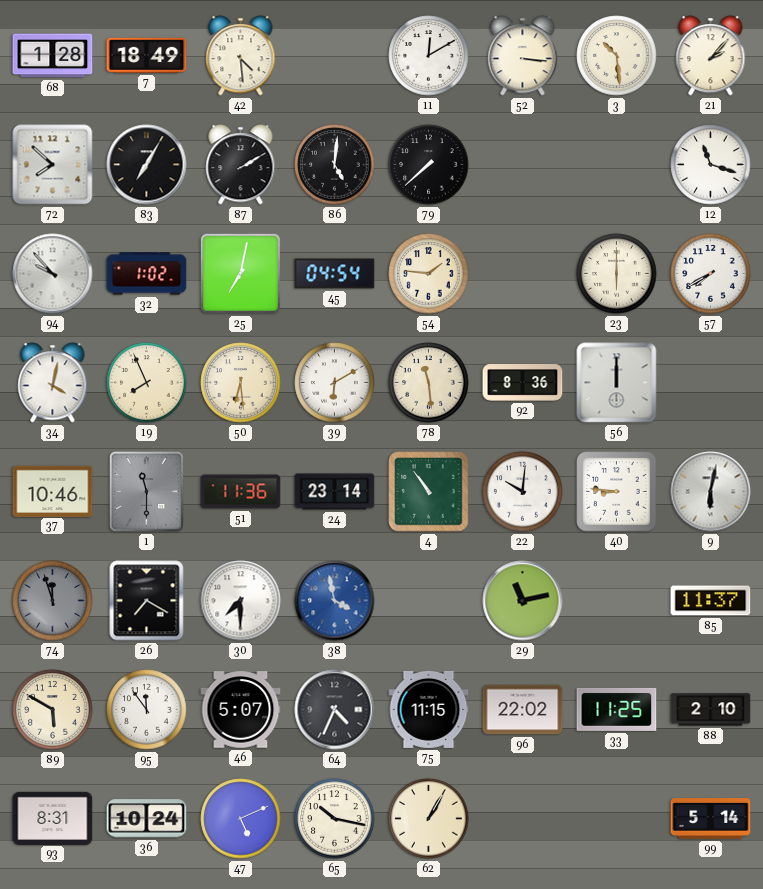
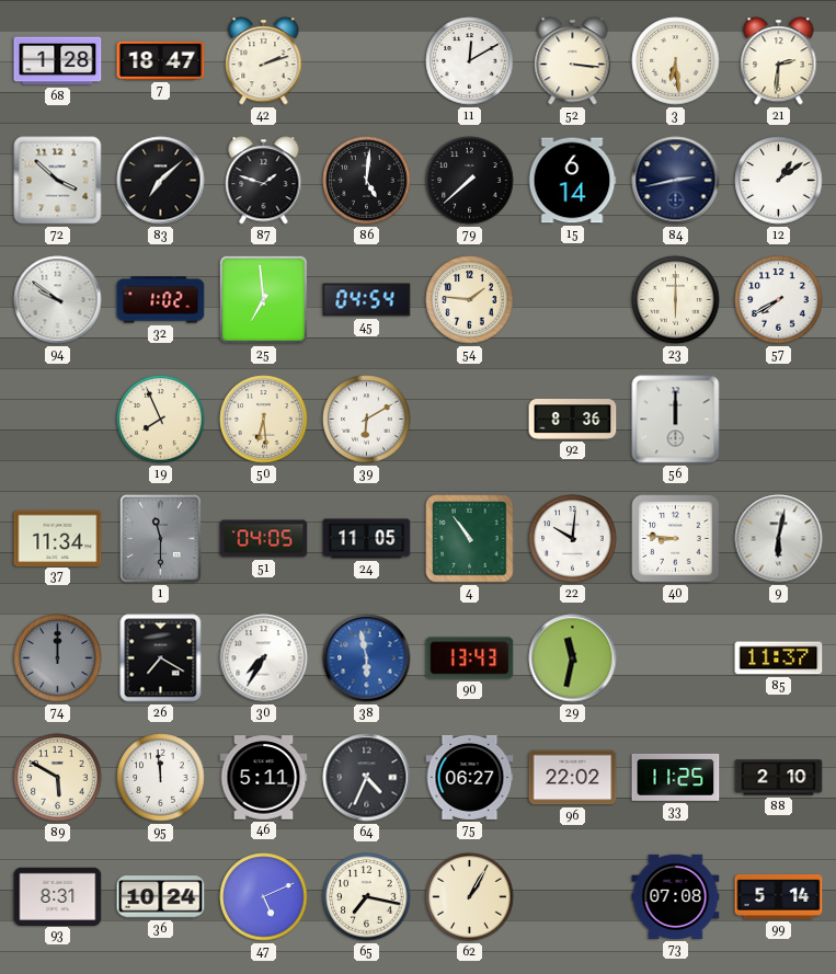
7: 18:49 -> 18:47 (161, 60)
42: 4:29 -> 2:12 (264, 61)
3: 10:29 -> 6:29 (676, 61)
21: 2:07 -> 2:31 (779, 61)
72: 7:52 -> 3:52 (58, 181)
83: 7:05 -> 7:08 (161, 181)
87: 2:10 -> 1:48 (264, 181)
15: none -> 6:14 (572, 181)
84: none -> 2:43 (676, 181)
12: 11:18 -> 1:09 (779, 181)
94: 9:53 -> 9:51 (58, 300)
25: 7:02 -> 6:59 (263, 299)
34: 4:02 -> none (53, 383)
78: 11:29 -> none (429, 383)
37: 10:46 -> 11:34 (58, 538)
51: 11:36 -> 04:05 (264, 539)
24: 23:14 -> 11:05 (367, 539)
74: 11:57 -> 12:00 (58, 658)
30: 7:30 -> 7:35 (264, 658)
38: 3:58 -> 5:58 (367, 658)
90: none -> 13:43 (470, 658)
29: 11:13 -> 11:32 (573, 658)
95: 11:54 -> 11:59 (161, 778)
46: 5:07 -> 5:11 (264, 778)
75: 11:15 -> 06:27 (470, 777)
65: 10:17 -> 7:17 (367, 897)
73: none -> 07:08 (676, 896)
